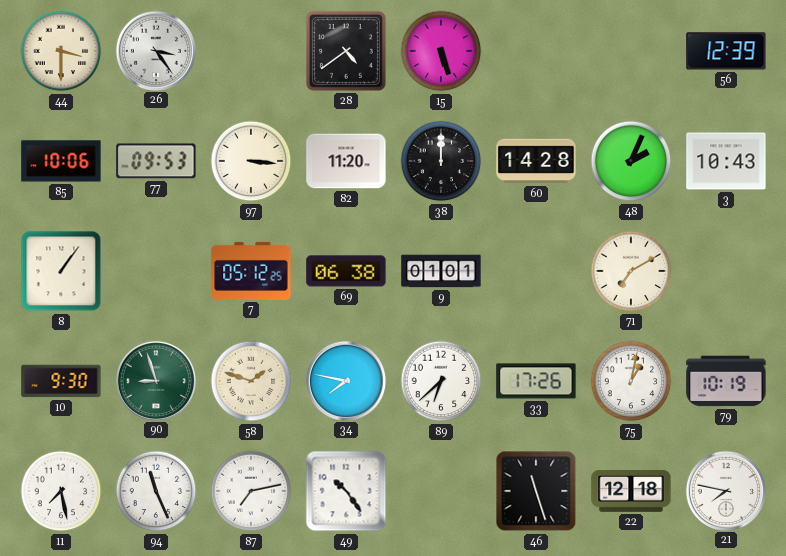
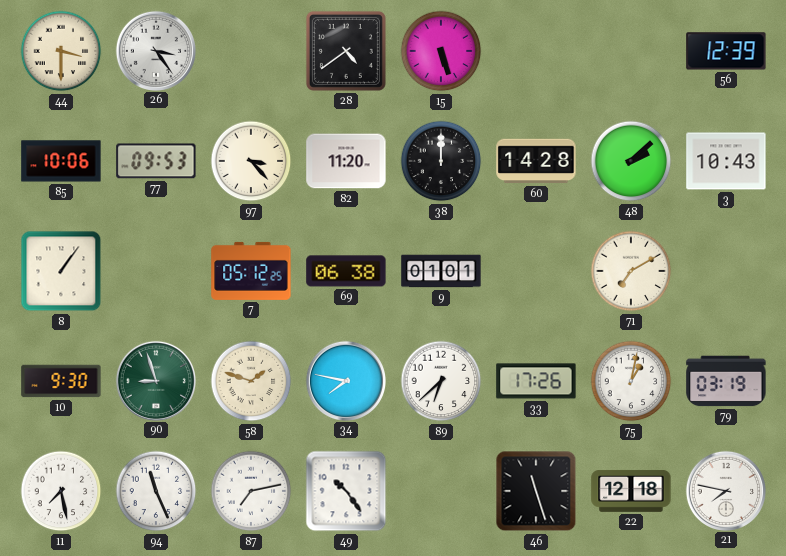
97: 3:16 -> 3:23 (251, 161)
48: 2:04 -> 2:08 (631, 161)
79: 10:19 -> 03:19 (726, 381)
